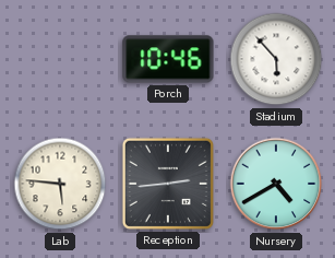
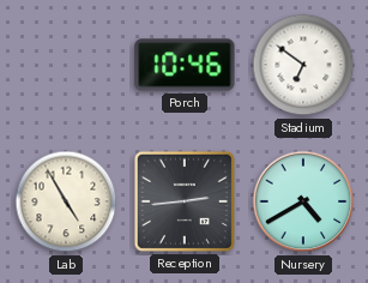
Stadium: 5:53 -> 6:51 (303, 65)
Lab: 5:46 -> 4:55 (66, 201)
